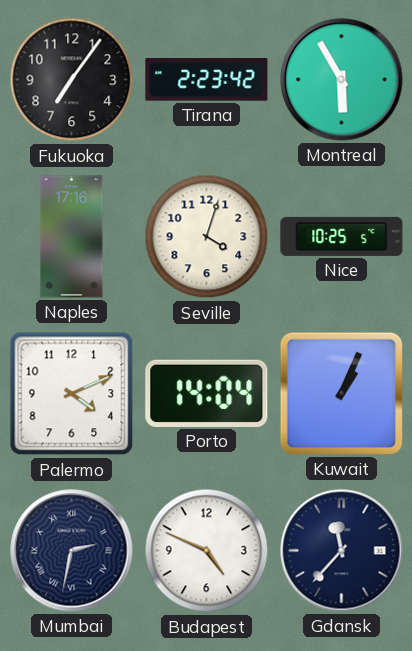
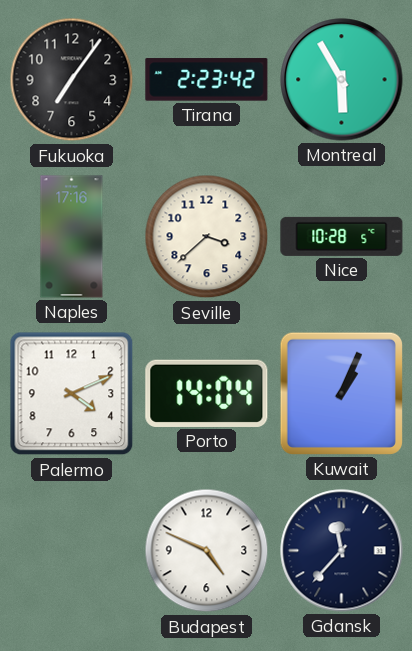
Seville: 4:03 -> 3:38 (207, 237)
Nice: 10:25 -> 10:28 (342, 236)
Mumbai: 2:32 -> none (72, 551)
